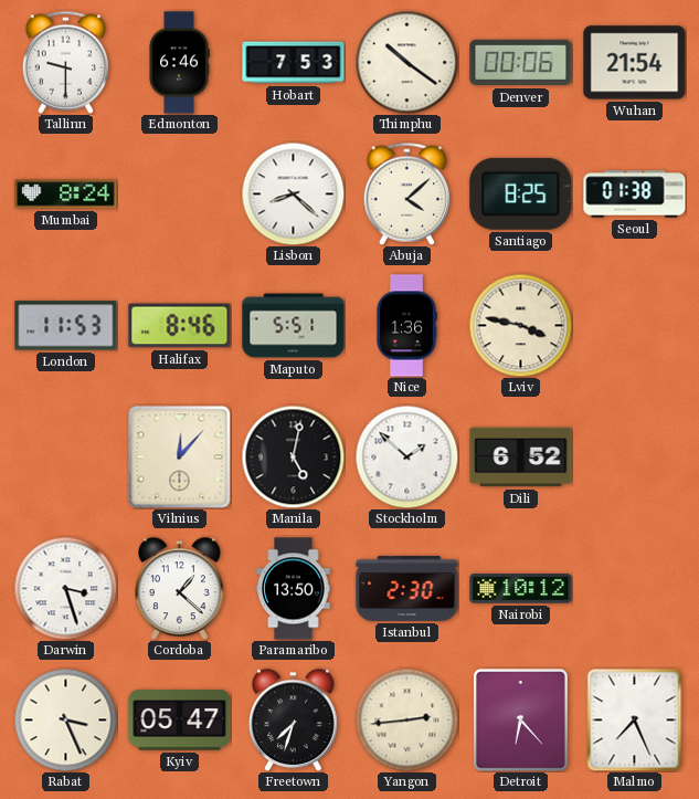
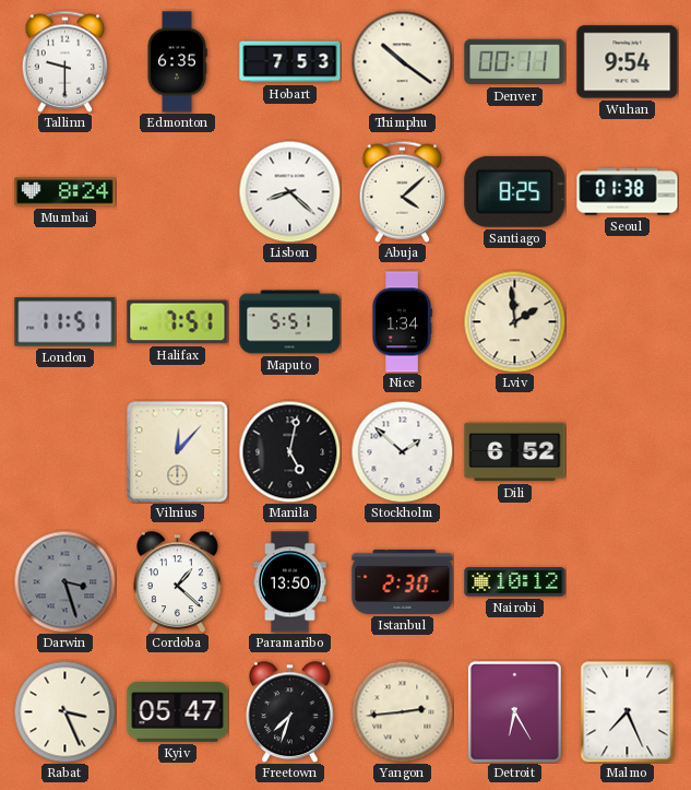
Edmonton: 6:46 -> 6:35 (177, 62)
Denver: 00:06 -> 00:11 (515, 62)
Wuhan: 21:54 -> 9:54 (628, 62)
London: 11:53 -> 11:51 (65, 322)
Halifax: 8:46 -> 7:51 (178, 322)
Nice: 1:36 -> 1:34 (402, 322)
Lviv: 3:47 -> 1:59 (514, 321)
Darwin dial: white -> grey (64, 581)
Detroit: 6:23 -> 6:25 (514, 711)
